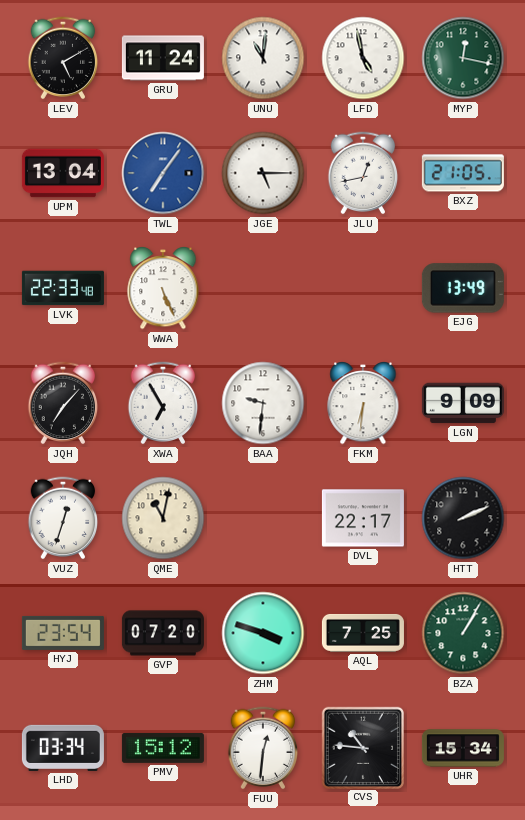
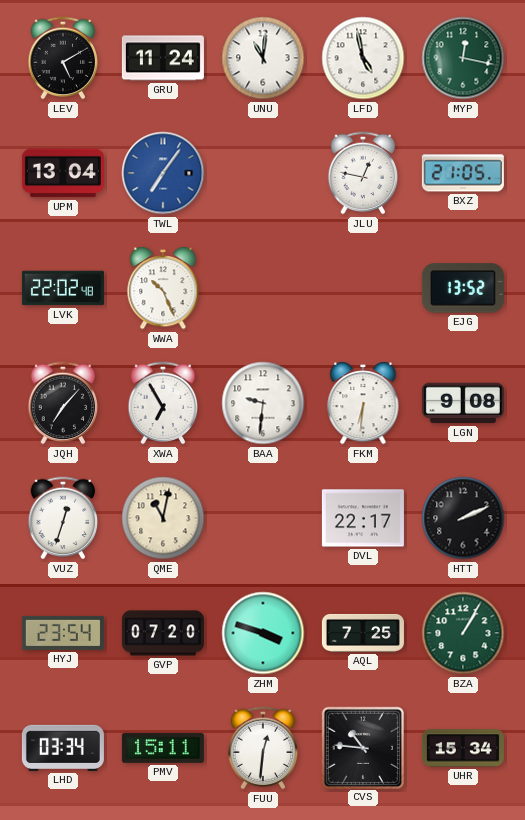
JGE: 5:15 -> none (263, 173)
JLU: 12:43 -> 12:47 (363, 173)
LVK: 22:33 -> 22:02 (63, 288)
WWA: 5:26 -> 10:26 (163, 289)
EJG: 13:49 -> 13:52 (463, 288)
LGN: 9:09 -> 9:08 (463, 403)
PMV: 15:12 -> 15:11 (163, 748)
